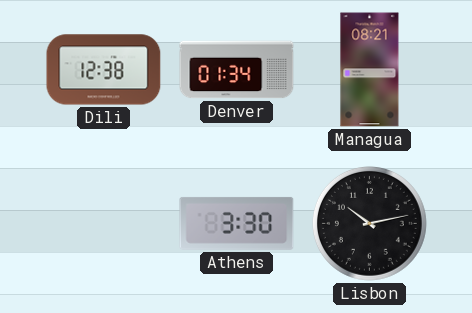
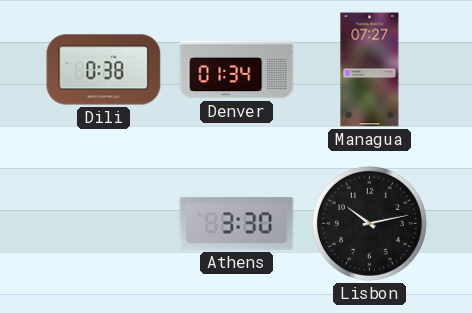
Dili: 12:38 -> 0:38 (104, 70)
Managua: 08:21 -> 07:27 (370, 70)
